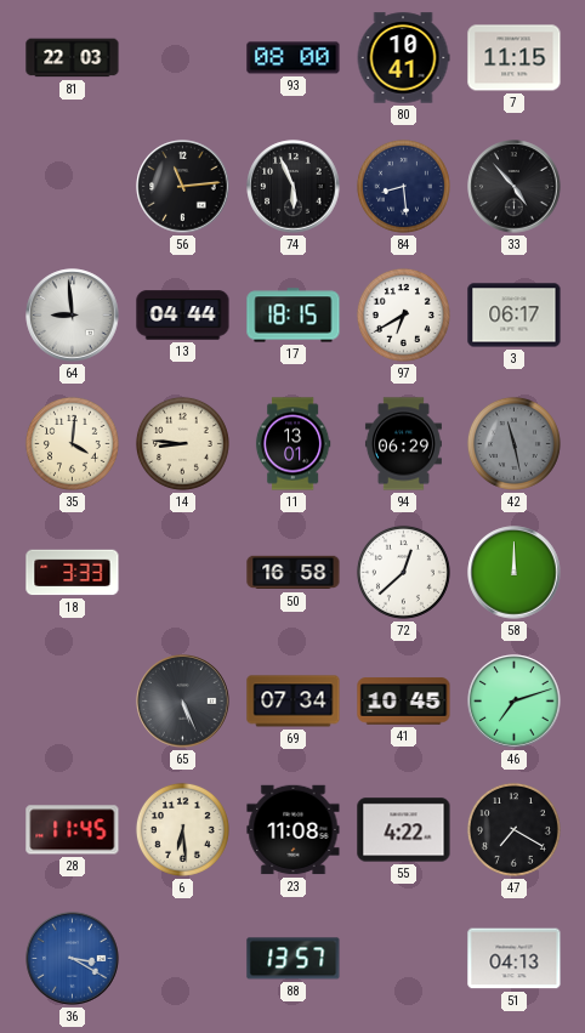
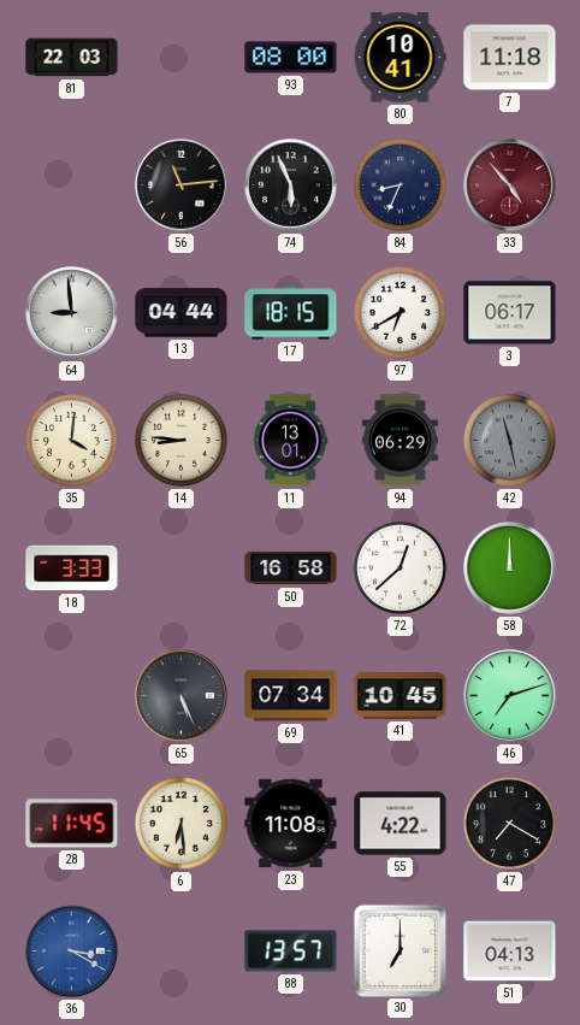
7: 11:15 -> 11:18 (510, 58)
84: 8:29 -> 8:34 (400, 184)
33 dial: black -> burgundy (510, 185)
30: none -> 7:00 (400, 950)
